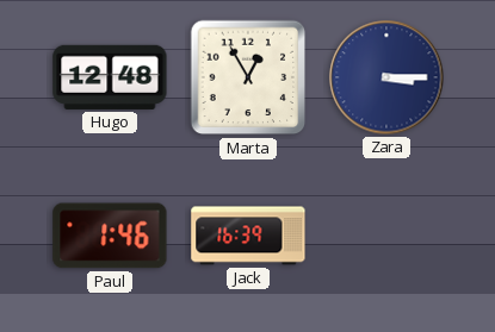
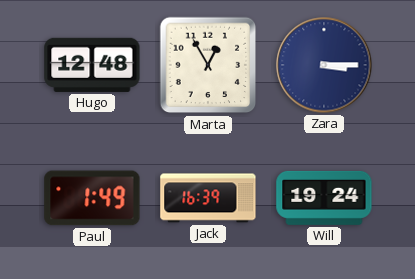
Paul: 1:46 -> 1:49 (92, 198)
Will: none -> 19:24 (324, 198)
